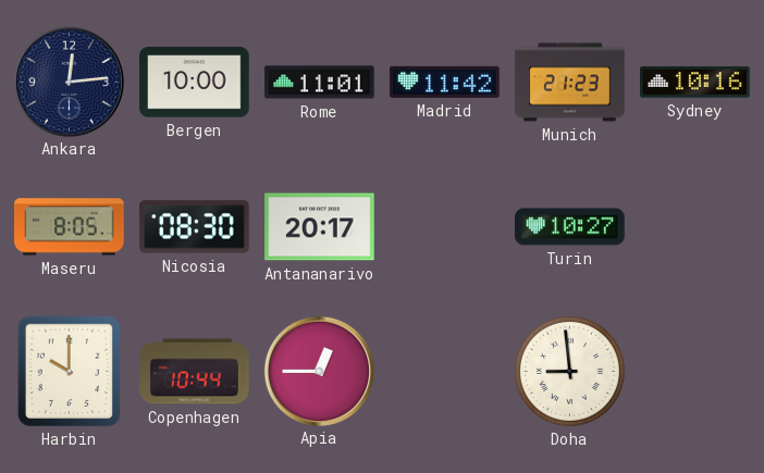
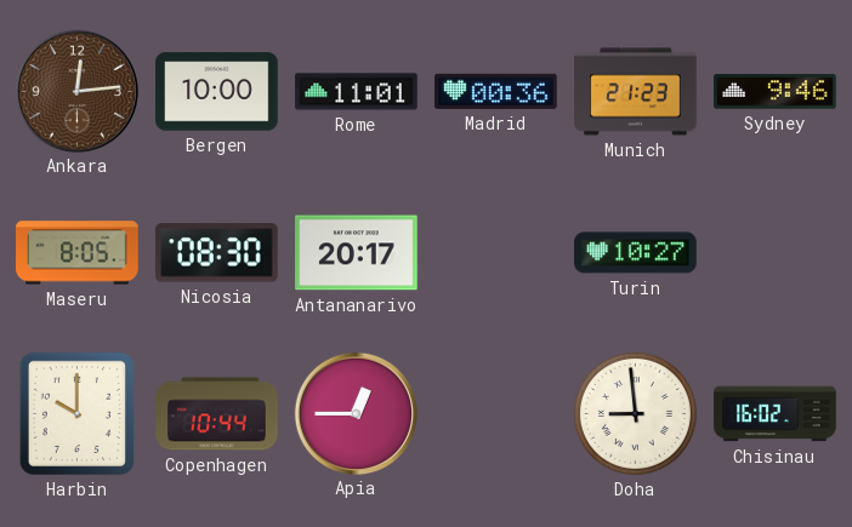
Ankara dial: navy -> brown (76, 91)
Madrid: 11:42 -> 00:36 (496, 91)
Sydney: 10:16 -> 9:46 (776, 92)
Chisinau: none -> 16:02 (776, 414)
